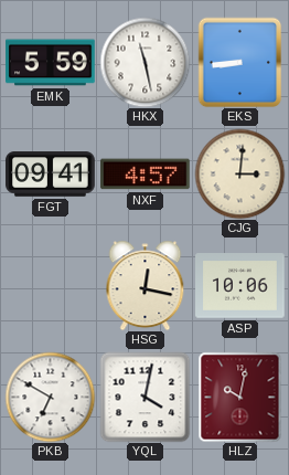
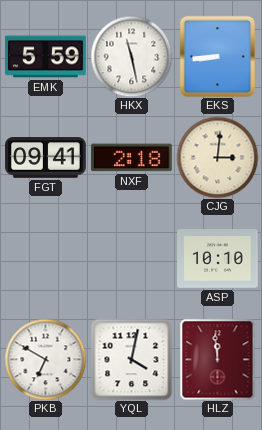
NXF: 4:57 -> 2:18 (132, 158)
HSG: 12:17 -> none (146, 285)
ASP: 10:06 -> 10:10 (218, 259)
HLZ: 10:02 -> 11:59 (218, 359)
